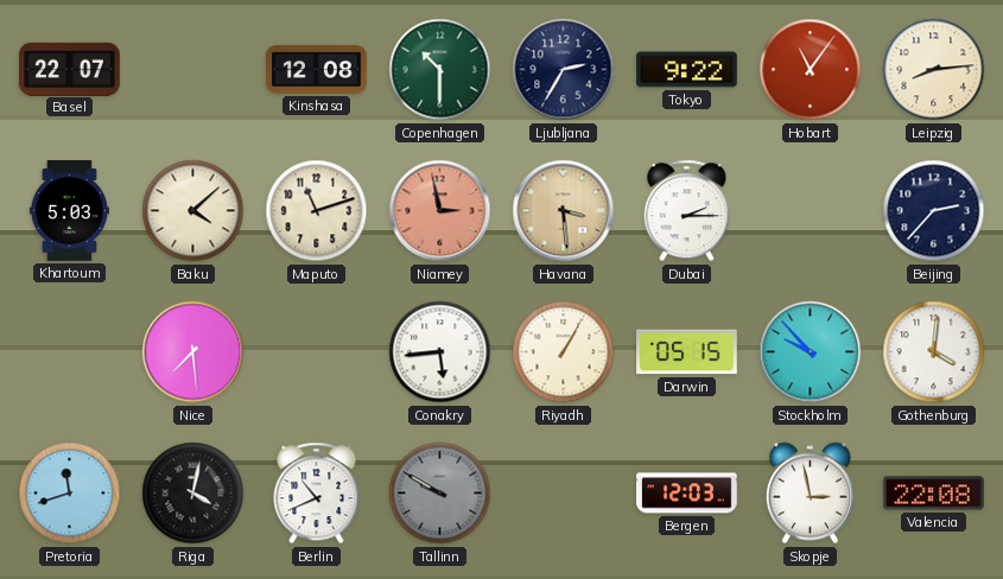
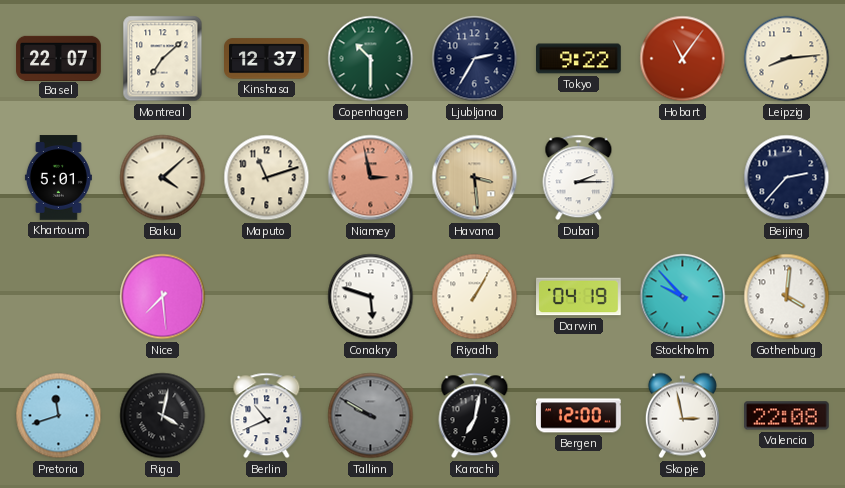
Montreal: none -> 7:08 (163, 59)
Kinshasa: 12:08 -> 12:37 (267, 59)
Khartoum: 5:03 -> 5:01 (58, 178)
Conakry: 5:44 -> 5:48 (371, 297)
Darwin: 05:15 -> 04:19 (579, 297)
Karachi: none -> 7:02 (475, 416)
Bergen: 12:03 -> 12:00 (579, 416)
